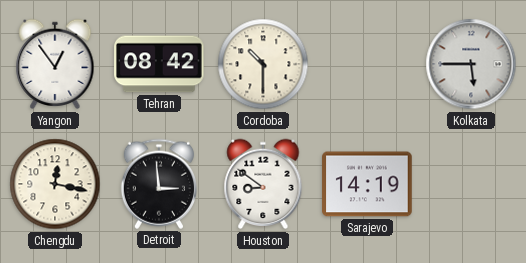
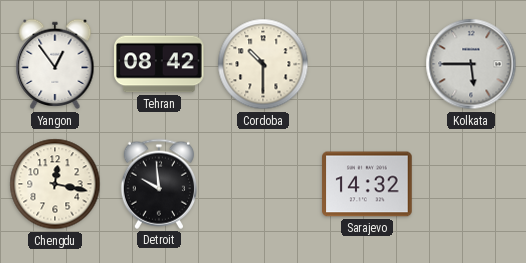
Detroit: 2:59 -> 9:59 (159, 184)
Houston: 8:51 -> none (263, 184)
Sarajevo: 14:19 -> 14:32 (367, 184)
